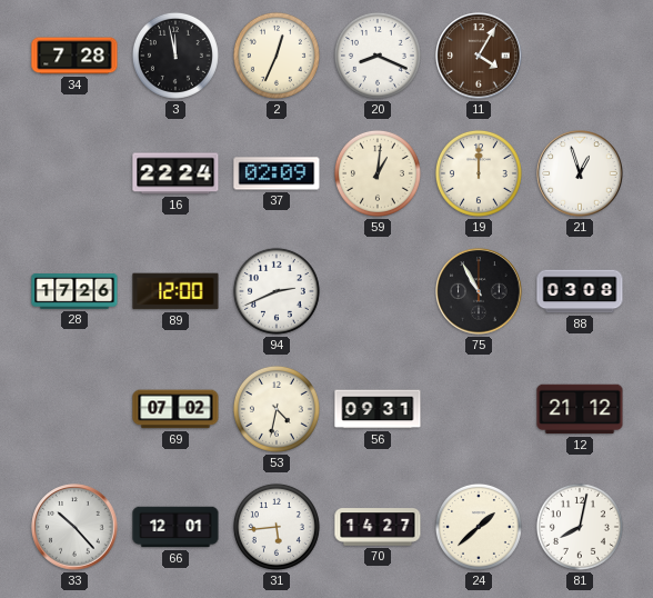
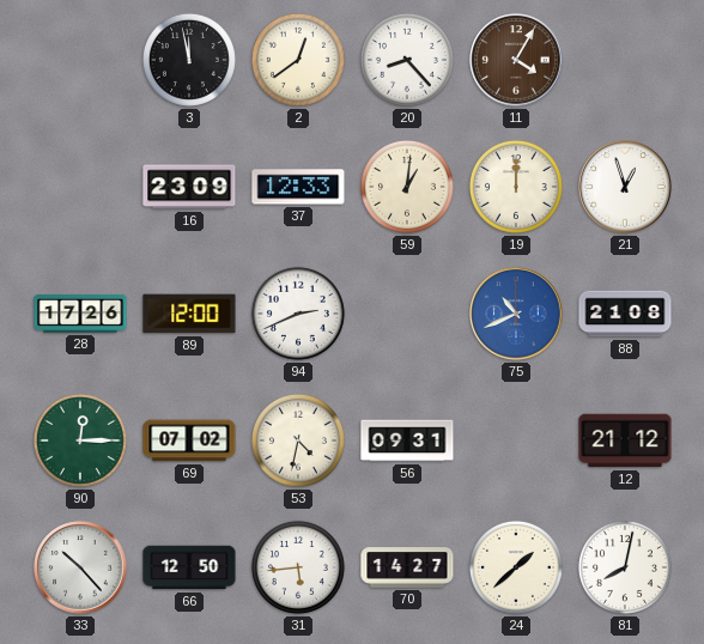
34: 7:28 -> none (74, 56)
2: 12:34 -> 12:39 (298, 60)
20: 8:19 -> 8:23 (407, 60)
16: 22:24 -> 23:09 (189, 187)
37: 02:09 -> 12:33 (298, 187)
75: 10:55 -> 10:41 (516, 314)
75 dial: black -> blue (516, 314)
88: 03:08 -> 21:08 (625, 314)
90: none -> 12:15 (80, 441)
66: 12:01 -> 12:50 (189, 567)
